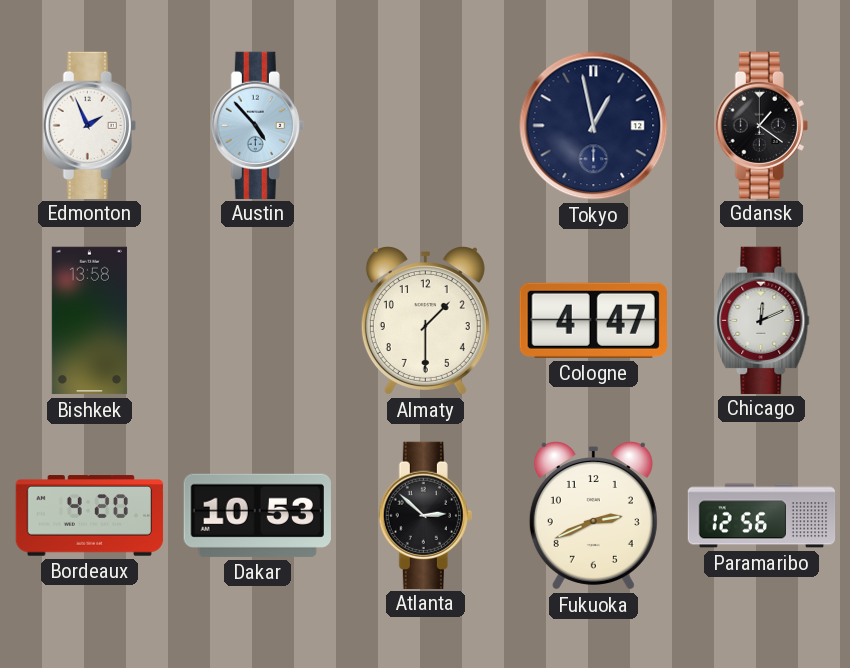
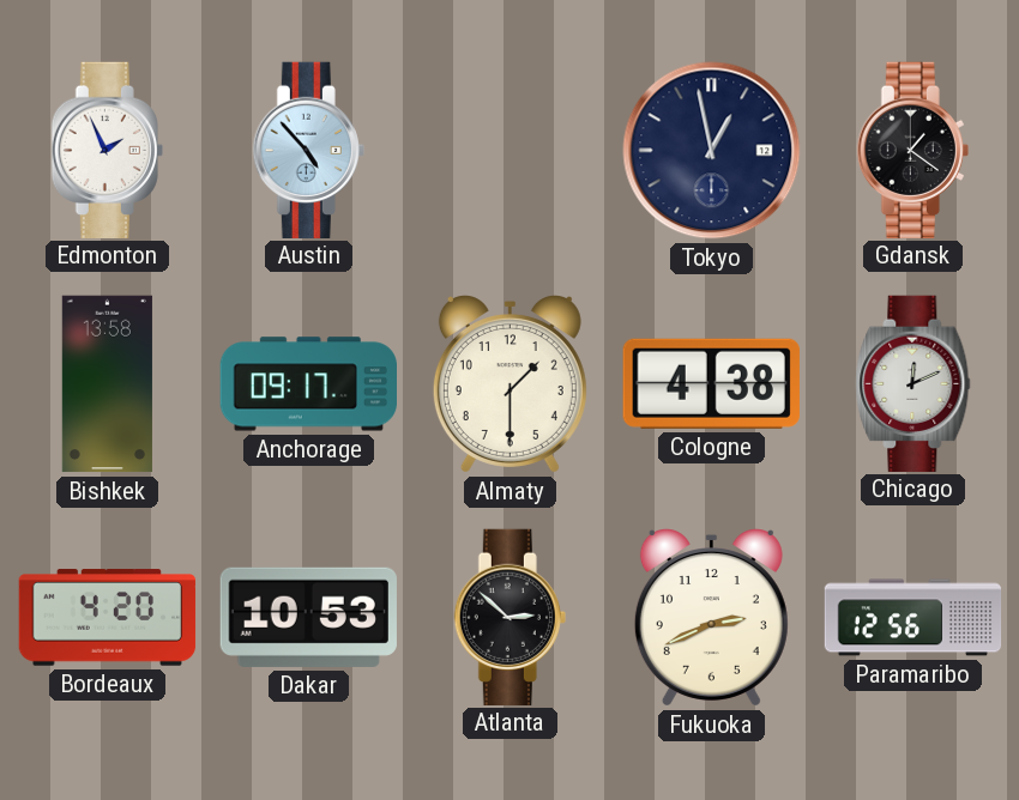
Anchorage: none -> 09:17 (308, 384)
Cologne: 4:47 -> 4:38 (711, 383)
